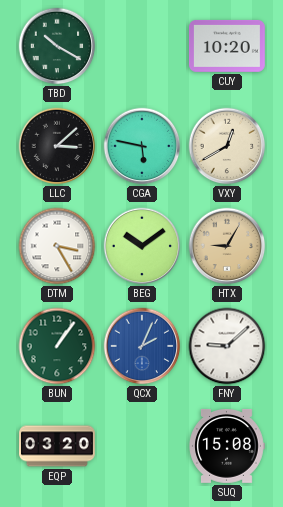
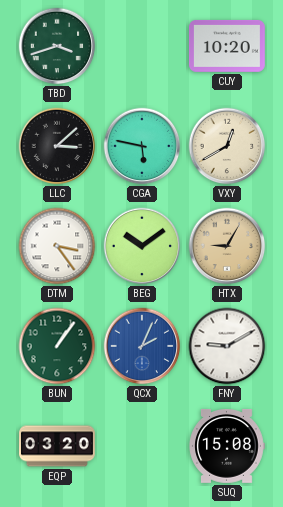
TBD: 10:20 -> 3:42 (57, 46)
DTM: 3:25 -> 3:24 (57, 246)
FNY: 9:08 -> 9:10 (227, 346)
